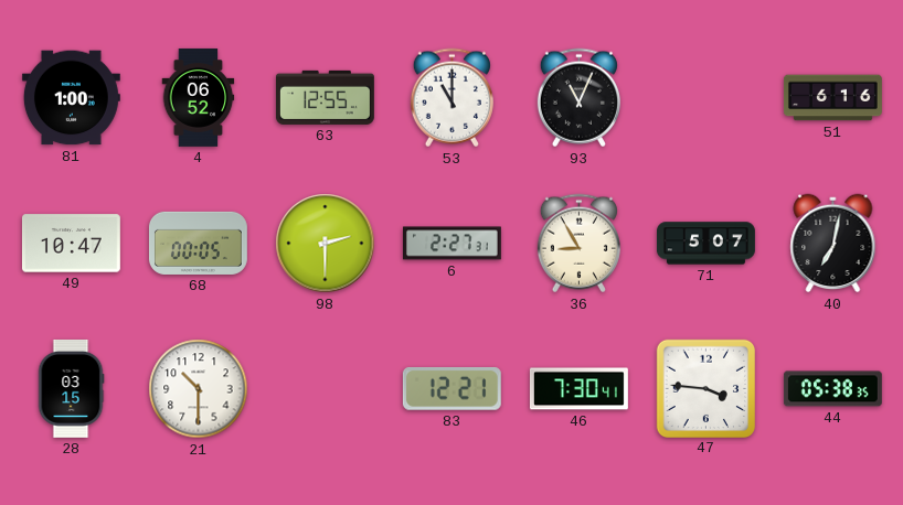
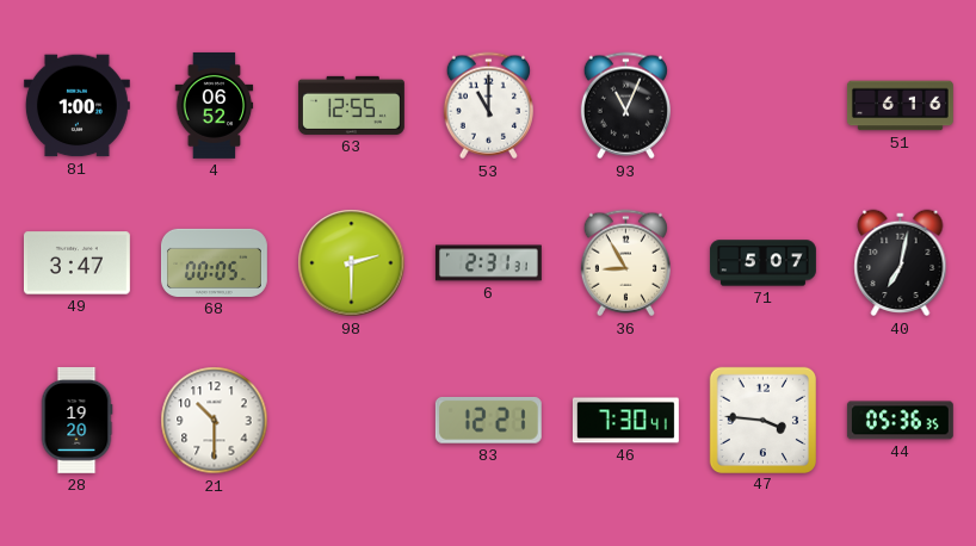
49: 10:47 -> 3:47 (76, 263)
6: 2:27 -> 2:31 (488, 263)
28: 03:15 -> 19:20 (76, 420)
44: 05:38 -> 05:36 (900, 421)
